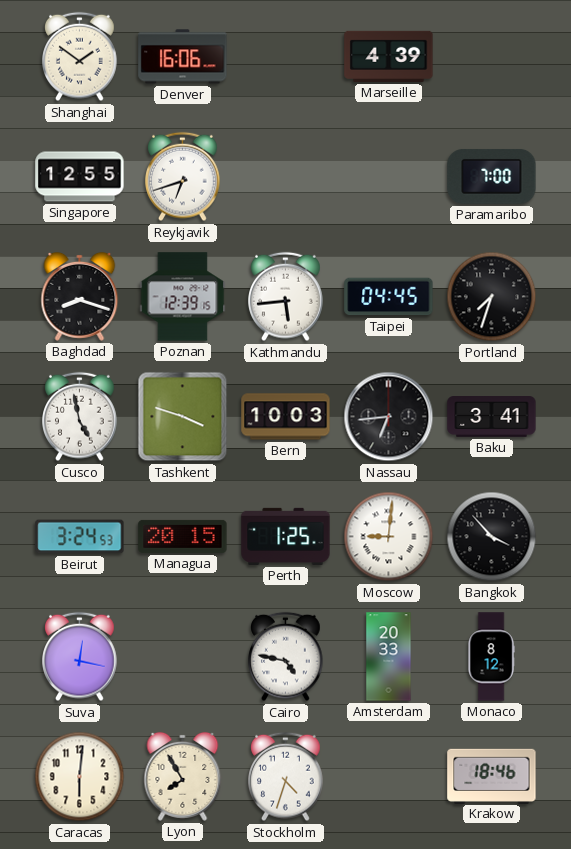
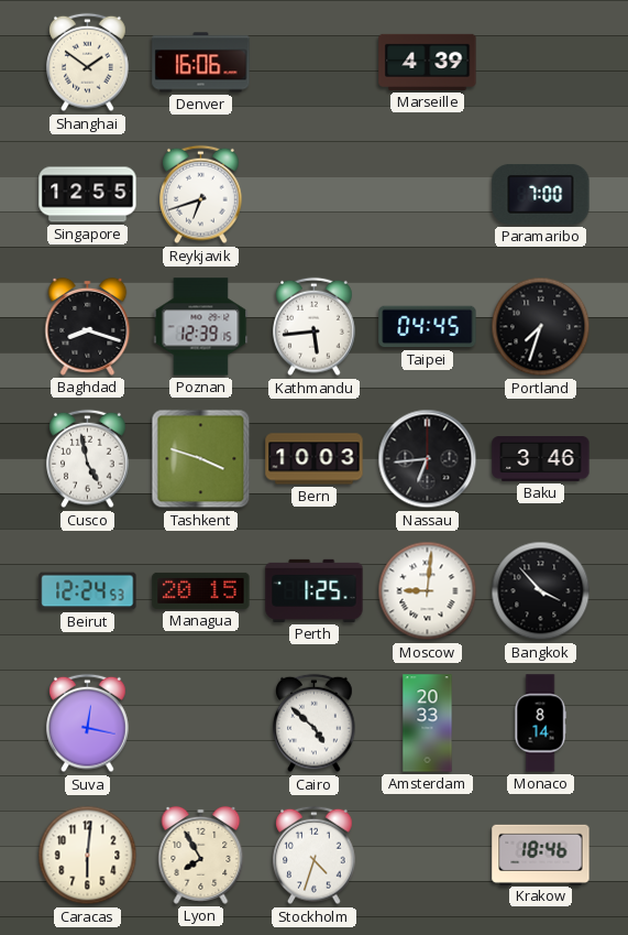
Baku: 3:41 -> 3:46 (541, 459)
Beirut: 3:24 -> 12:24 (88, 591)
Cairo: 4:47 -> 4:52 (315, 724)
Monaco: 8:12 -> 8:14 (540, 724)
